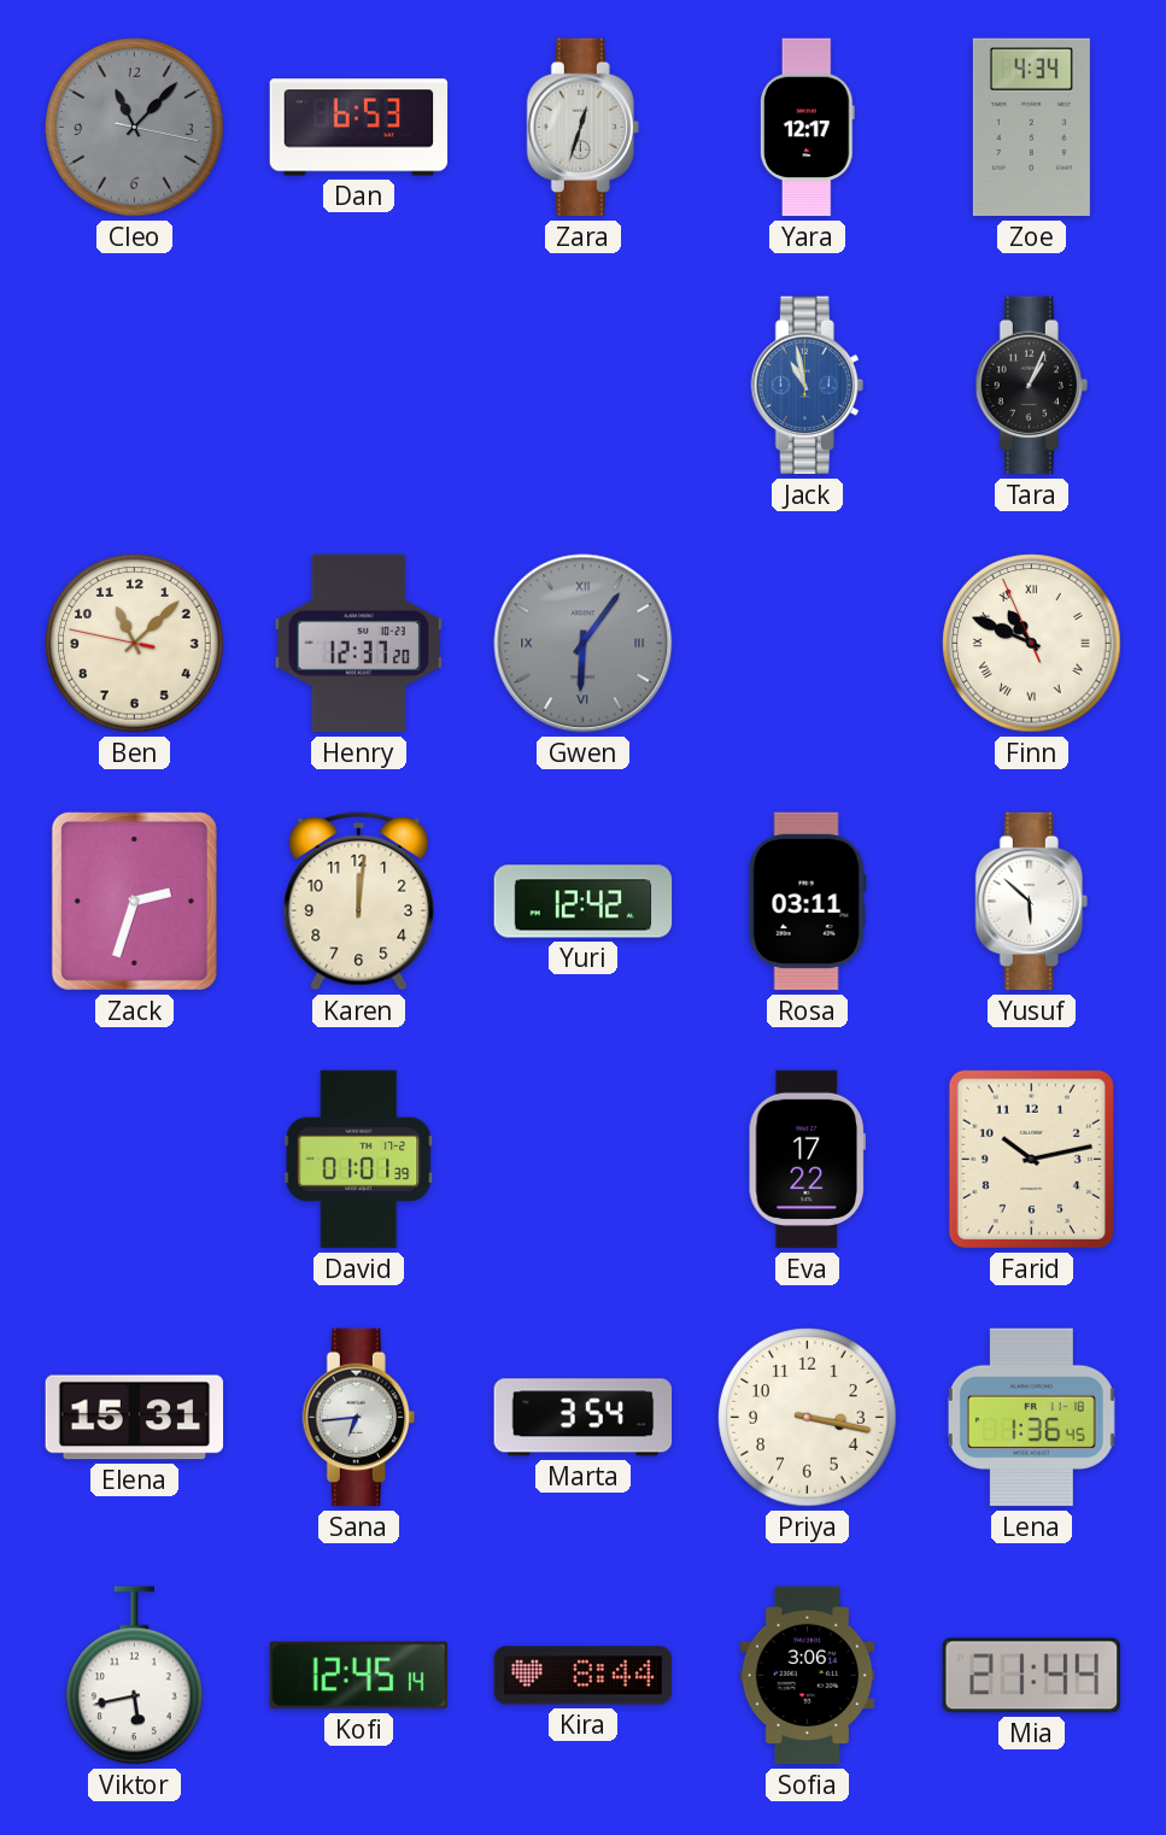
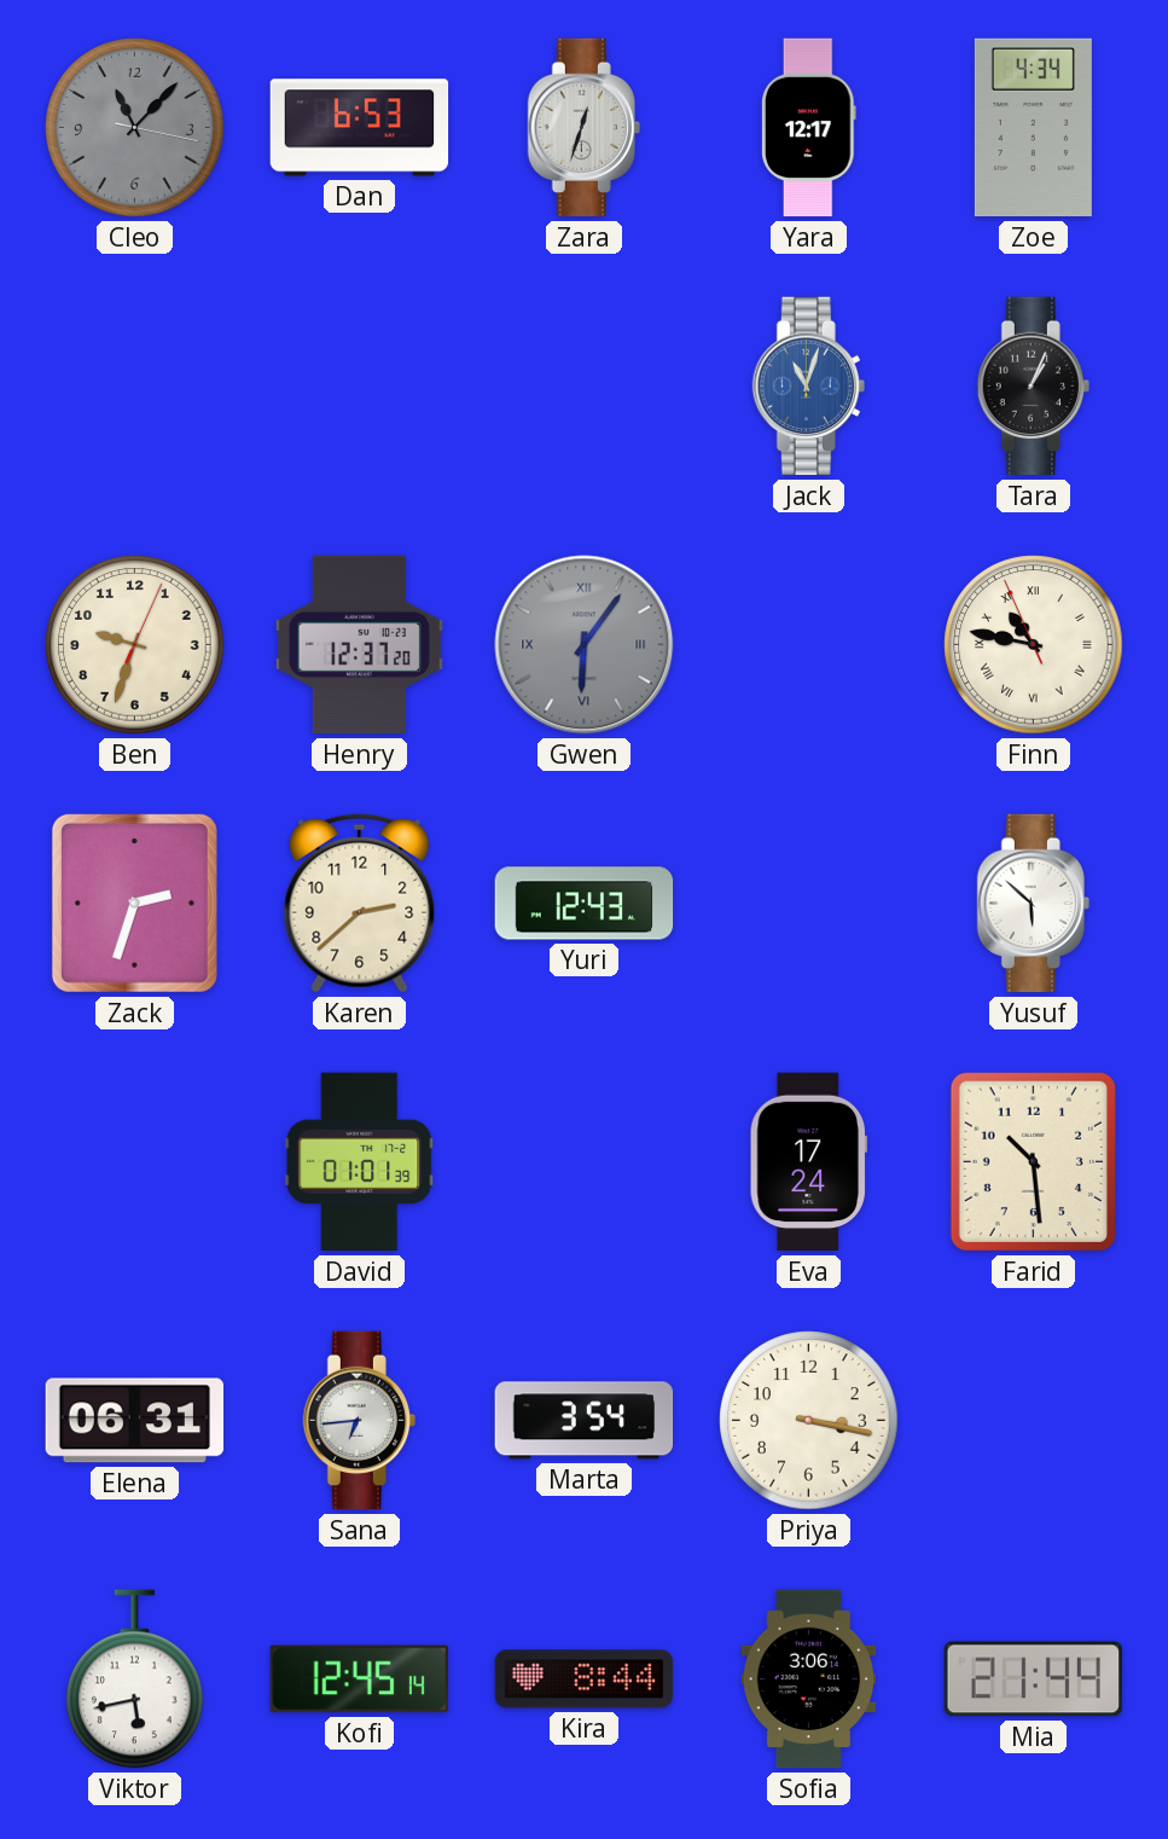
Jack: 10:58 -> 11:03 (808, 387)
Ben: 11:07 -> 9:33 (135, 645)
Finn: 10:48 -> 10:46 (1034, 645)
Karen: 12:01 -> 2:38 (360, 903)
Yuri: 12:42 -> 12:43 (585, 904)
Rosa: 03:11 -> none (807, 902)
Eva: 17:22 -> 17:24 (808, 1162)
Farid: 10:13 -> 10:29 (1033, 1161)
Elena: 15:31 -> 06:31 (135, 1421)
Lena: 1:36 -> none (1031, 1418)
